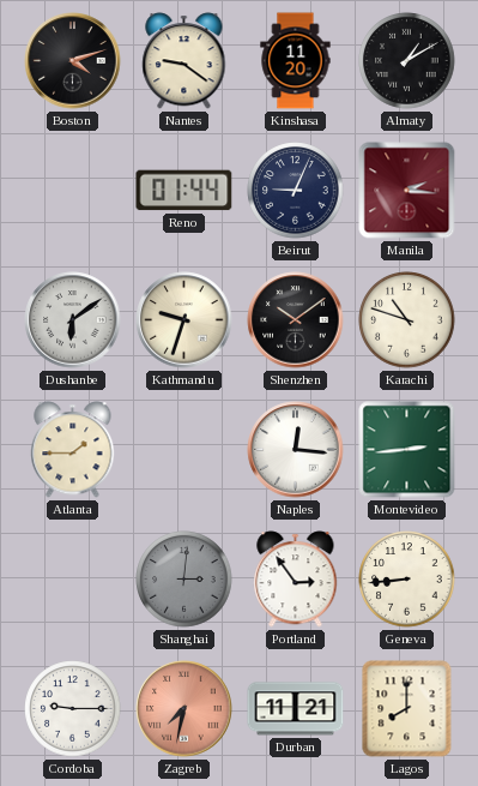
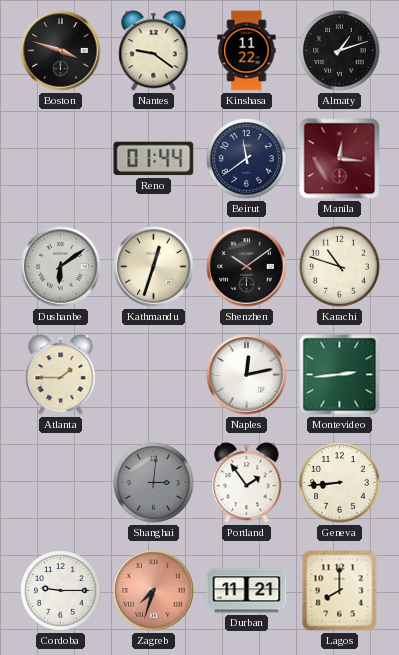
Boston: 4:12 -> 3:48 (61, 51)
Kinshasa: 11:20 -> 11:22 (247, 51)
Almaty: 1:10 -> 1:12 (340, 51)
Beirut: 9:04 -> 11:39 (247, 159)
Manila: 2:16 -> 12:16 (340, 159)
Kathmandu: 9:33 -> 12:33 (154, 267)
Naples: 12:16 -> 12:13 (247, 375)
Portland: 2:54 -> 1:54 (247, 483)
Zagreb: 7:32 -> 7:33 (154, 591)
